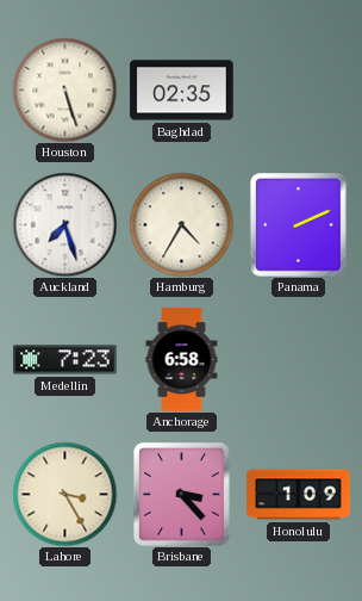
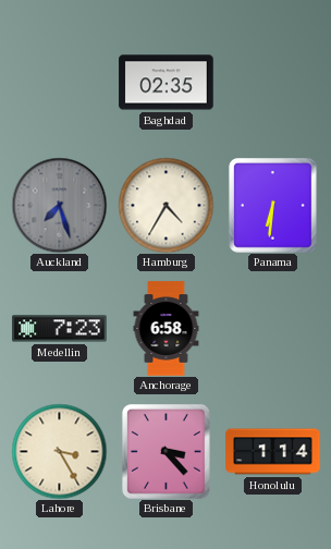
Houston: 5:27 -> none (64, 89)
Auckland dial: white -> grey (59, 205)
Panama: 2:11 -> 6:31 (272, 206)
Honolulu: 1:09 -> 1:14 (273, 452)
